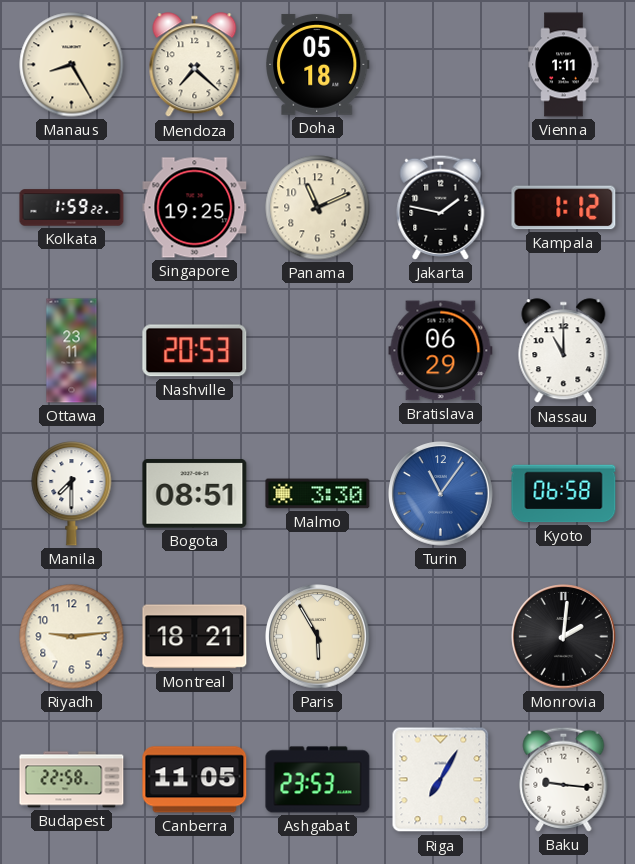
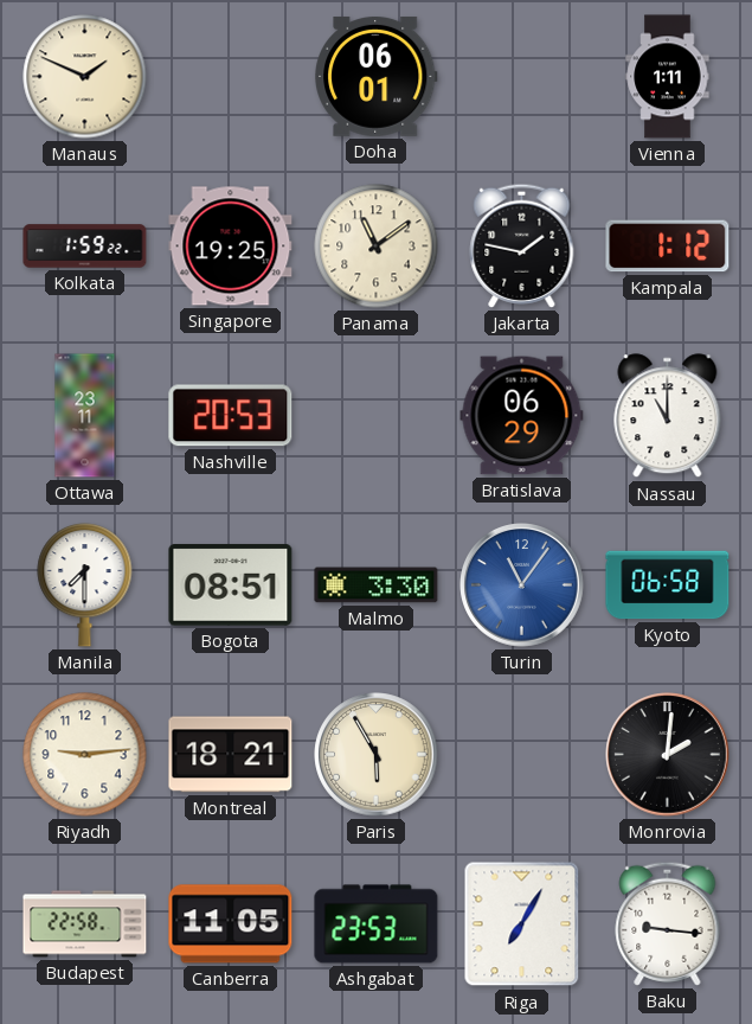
Manaus: 8:25 -> 1:49 (85, 77)
Mendoza: 7:22 -> none (195, 65)
Doha: 05:18 -> 06:01 (377, 76)
Panama: 11:11 -> 11:09 (377, 247)
